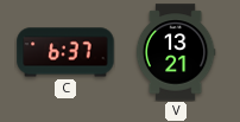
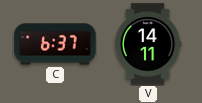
V: 13:21 -> 14:11 (148, 44)
